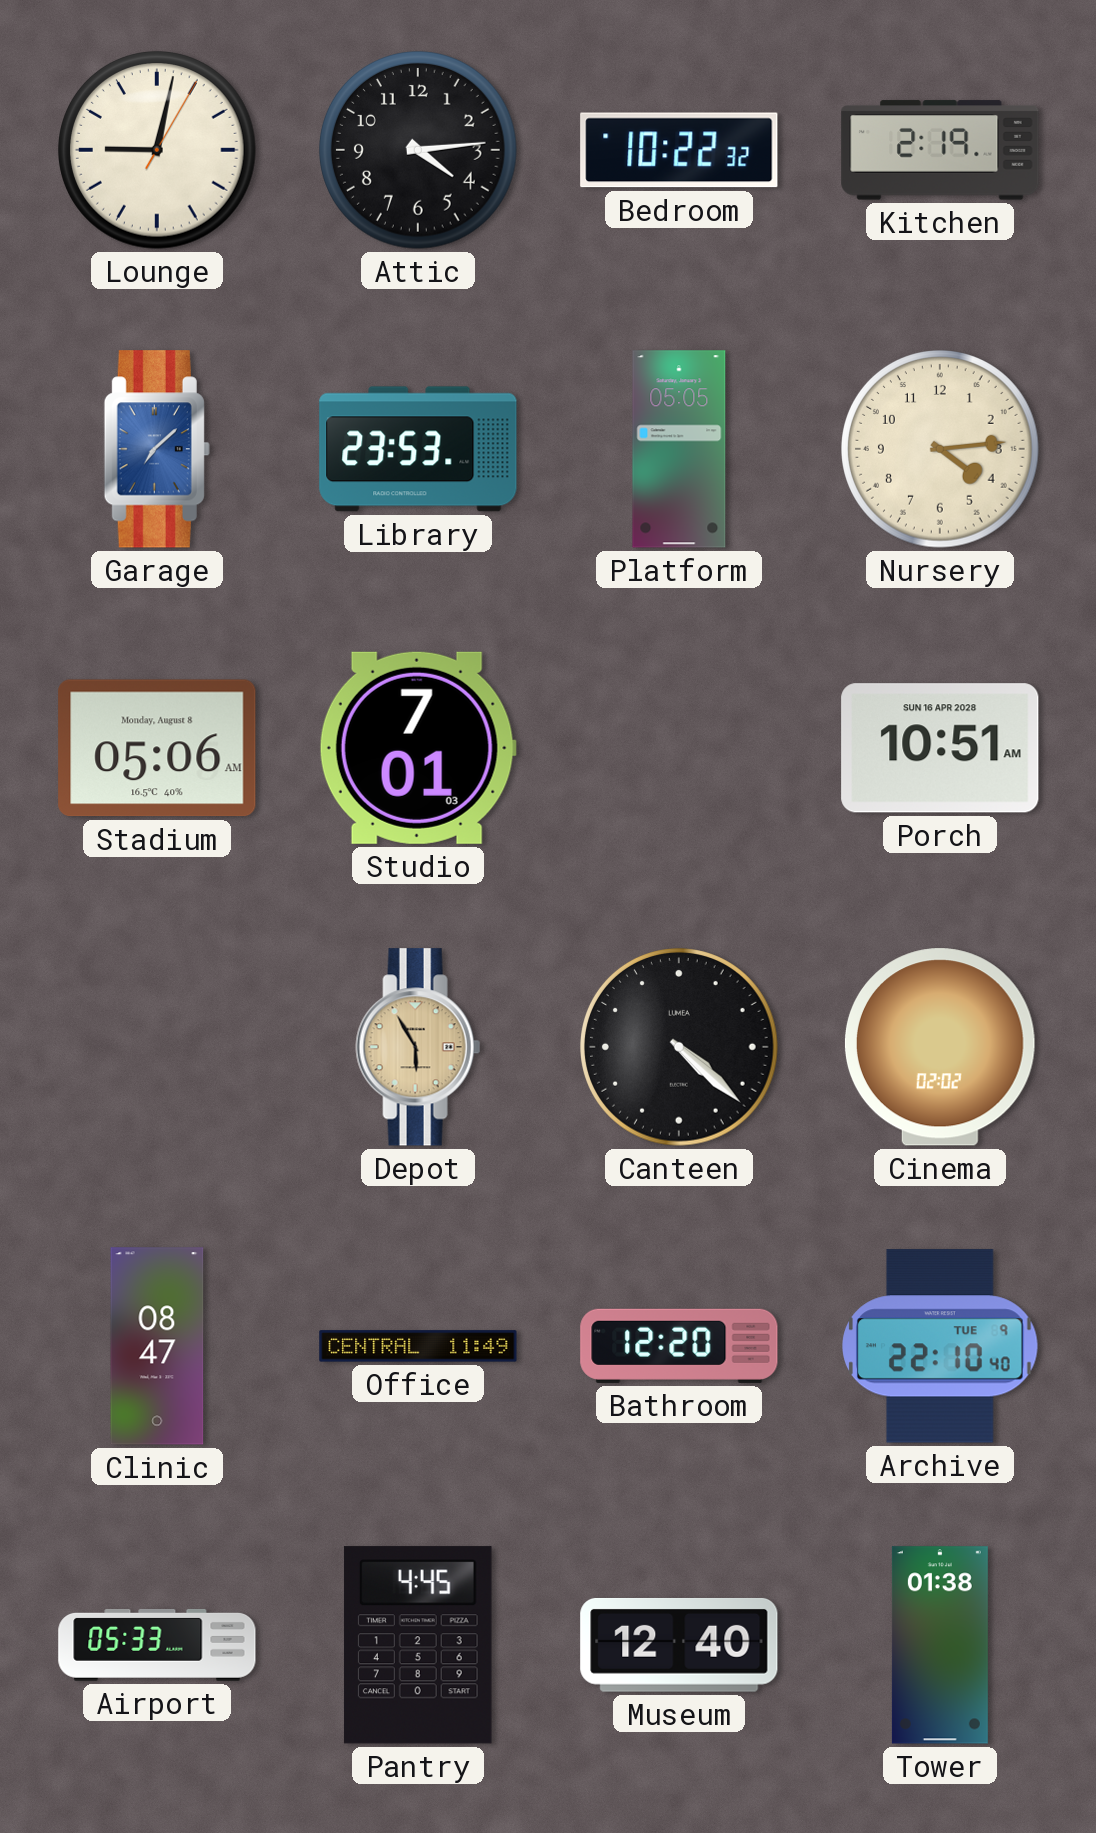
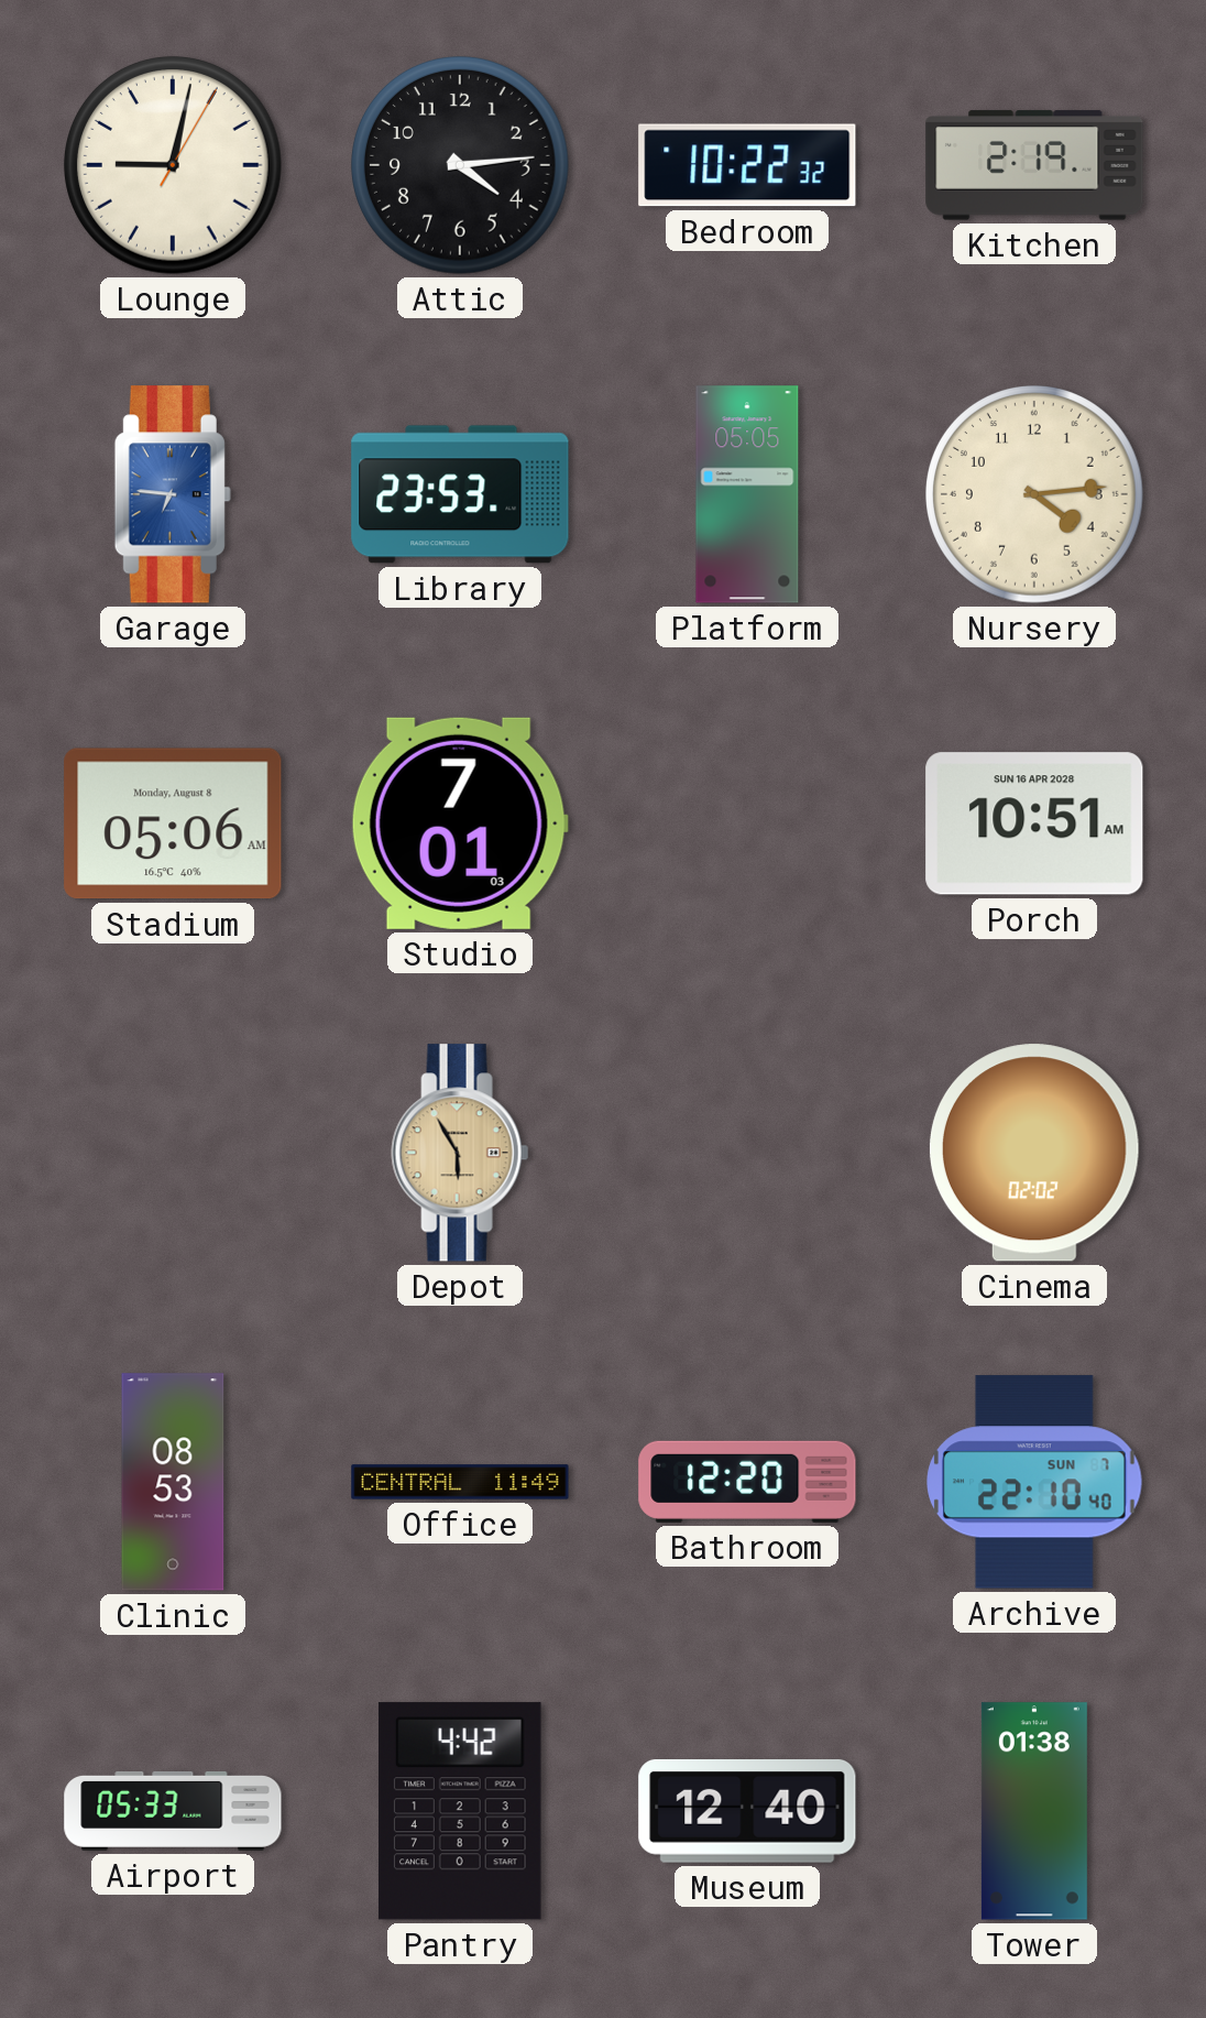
Garage: 7:08 -> 6:46 (173, 494)
Canteen: 4:22 -> none (680, 1048)
Clinic: 08:47 -> 08:53 (173, 1482)
Archive date: TUE 9 -> SUN 7 (1034, 1482)
Pantry: 4:45 -> 4:42 (460, 1811)
